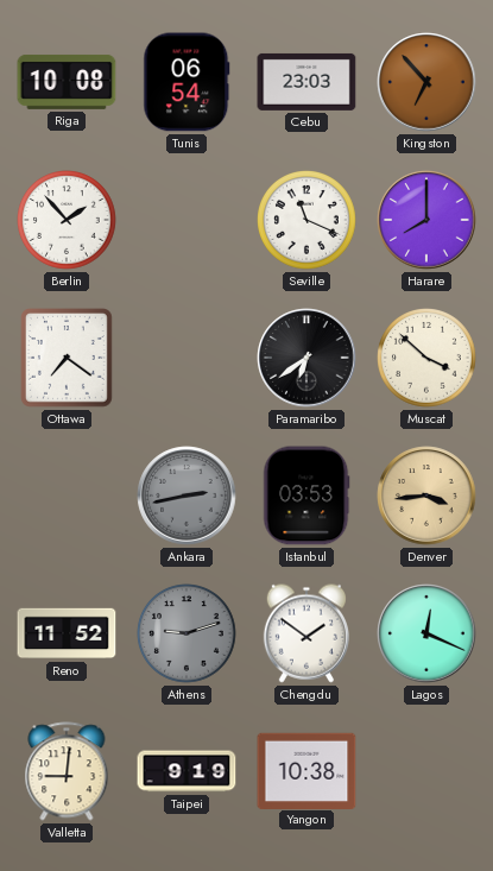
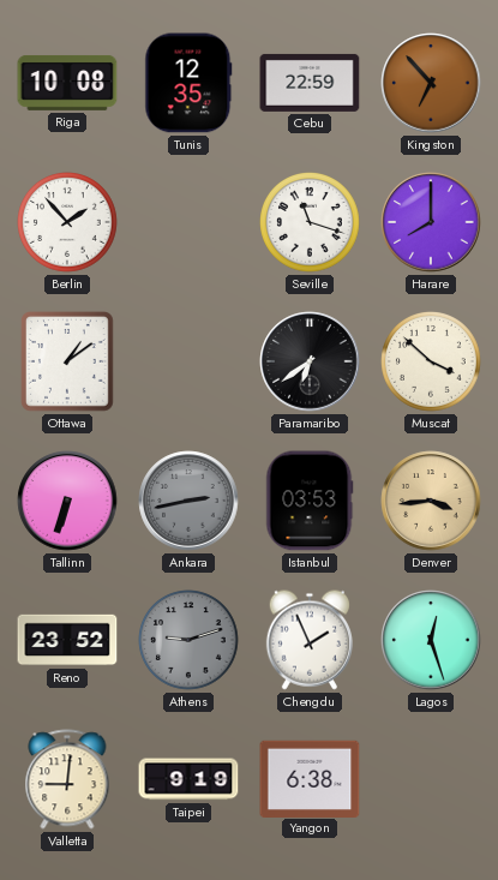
Tunis: 06:54 -> 12:35 (188, 83)
Cebu: 23:03 -> 22:59 (310, 83)
Seville: 11:19 -> 11:18 (311, 223)
Ottawa: 7:21 -> 1:09 (68, 363)
Tallinn: none -> 6:33 (67, 501)
Reno: 11:52 -> 23:52 (67, 640)
Chengdu: 1:51 -> 1:56 (310, 640)
Lagos: 12:19 -> 12:27 (431, 640)
Yangon: 10:38 -> 6:38 (310, 778)
